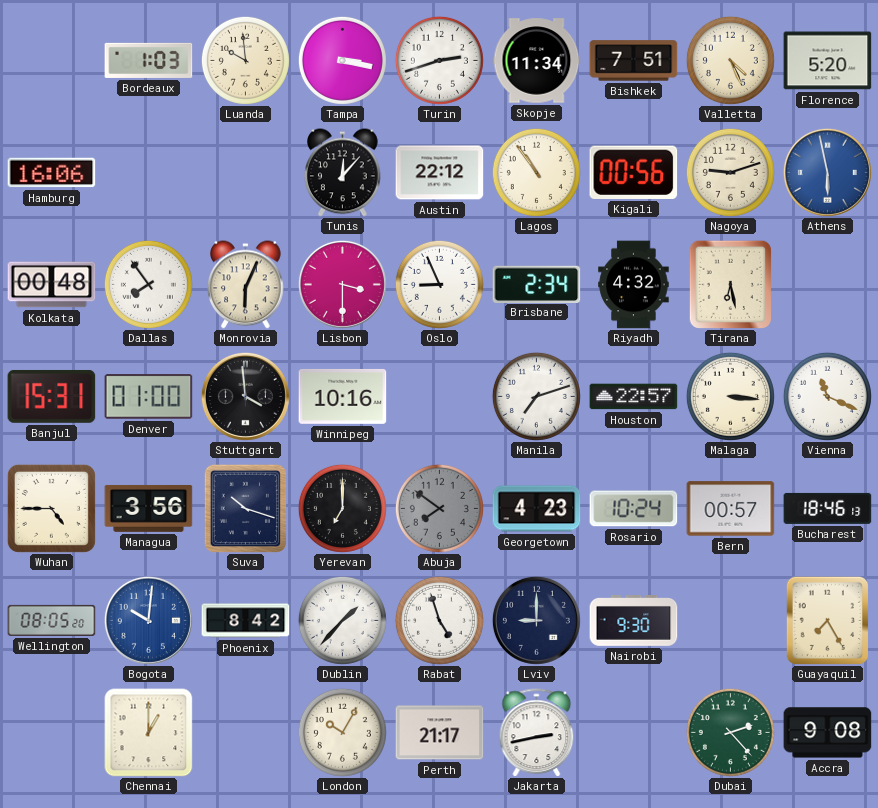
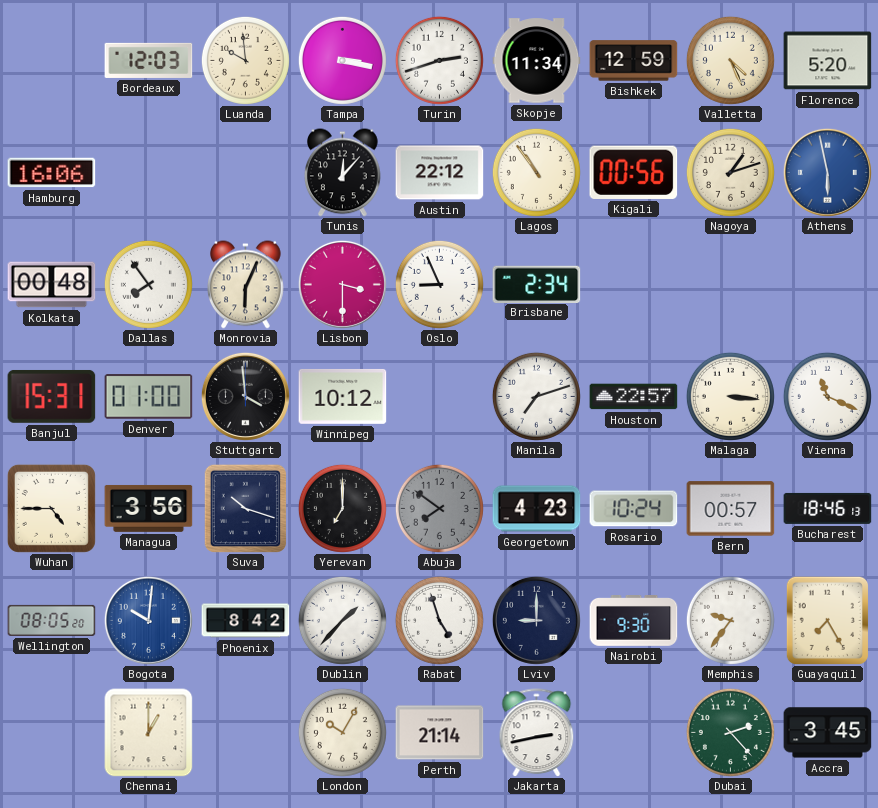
Bordeaux: 1:03 -> 12:03 (149, 60)
Bishkek: 7:51 -> 12:59 (634, 61)
Nagoya: 9:12 -> 1:12 (730, 172)
Riyadh: 4:32 -> none (634, 285)
Tirana: 6:28 -> none (730, 284)
Winnipeg: 10:16 -> 10:12 (343, 396)
Memphis: none -> 9:36 (730, 620)
Perth: 21:17 -> 21:14 (440, 733)
Accra: 9:08 -> 3:45 (828, 733)
